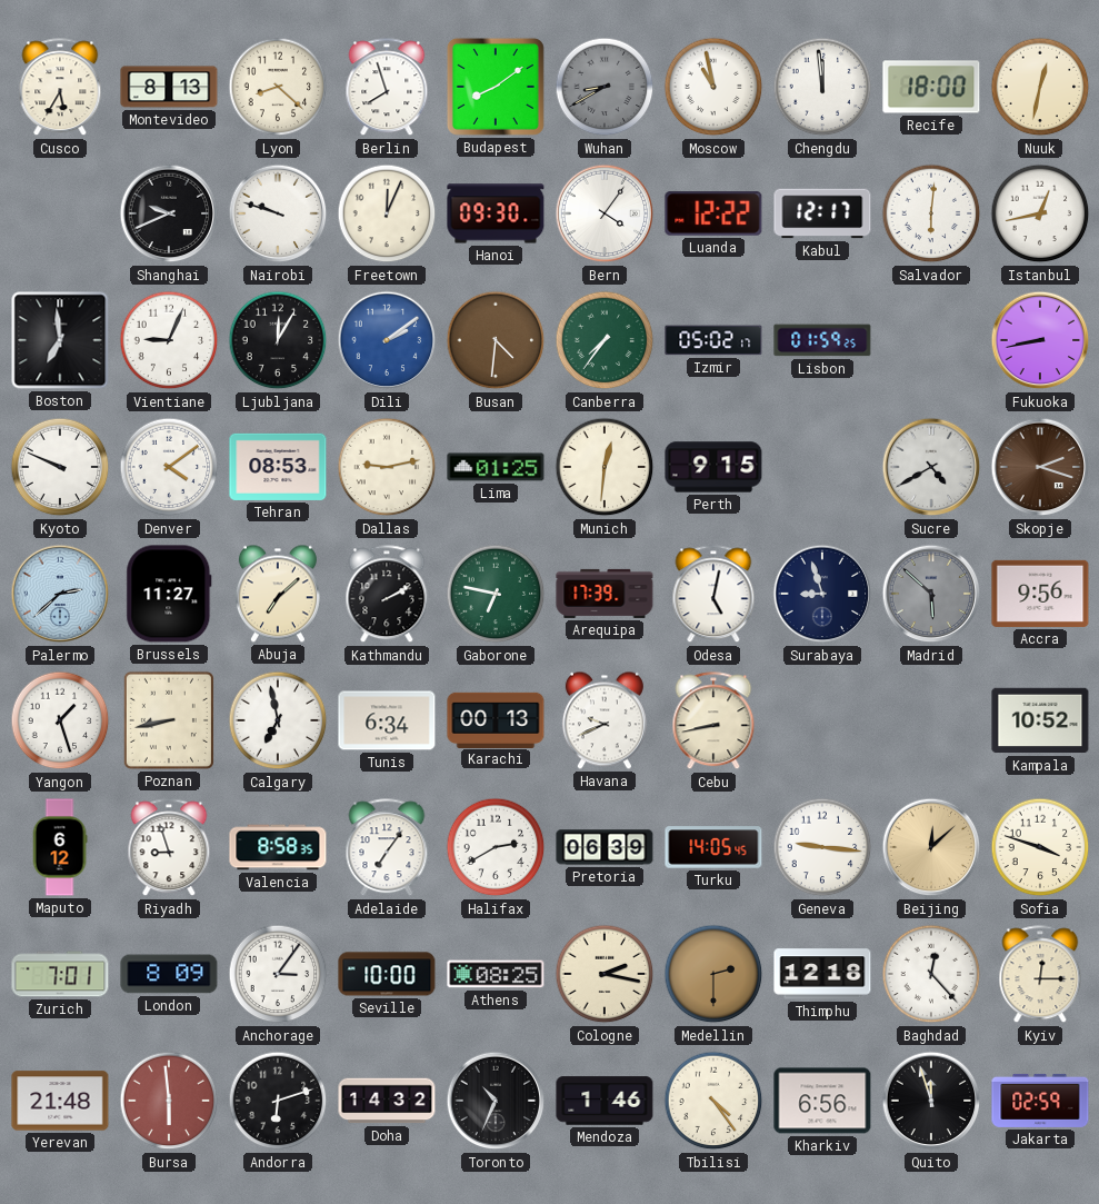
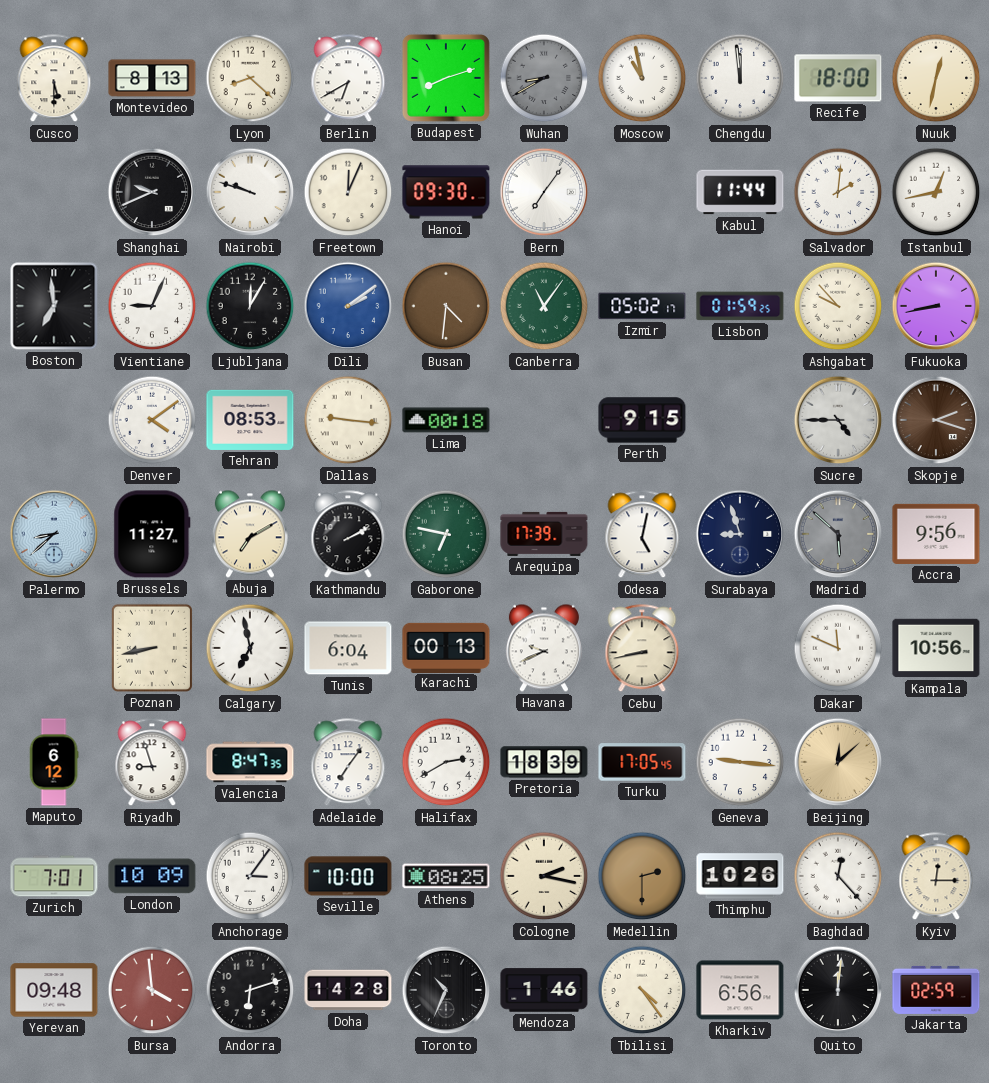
Cusco: 5:35 -> 5:30 (54, 79)
Berlin: 7:57 -> 6:40 (348, 79)
Budapest: 8:09 -> 8:12 (446, 78)
Bern: 4:06 -> 7:06 (544, 192)
Luanda: 12:22 -> none (713, 213)
Kabul: 12:17 -> 11:44 (740, 192)
Salvador: 6:01 -> 2:01 (838, 192)
Canberra: 7:36 -> 11:06 (544, 306)
Ashgabat: none -> 9:53 (838, 306)
Kyoto: 9:49 -> none (60, 467)
Dallas: 9:13 -> 9:16 (348, 420)
Lima: 01:25 -> 00:18 (446, 420)
Munich: 12:31 -> none (605, 467)
Sucre: 4:40 -> 4:45 (838, 420)
Palermo: 2:38 -> 8:38 (54, 534)
Abuja: 7:08 -> 7:10 (250, 534)
Yangon: 1:27 -> none (60, 720)
Tunis: 6:34 -> 6:04 (348, 648)
Dakar: none -> 11:49 (838, 648)
Kampala: 10:52 -> 10:56 (936, 648)
Valencia: 8:58 -> 8:47 (250, 762)
Pretoria: 06:39 -> 18:39 (544, 762)
Turku: 14:05 -> 17:05 (642, 762)
Sofia: 3:48 -> none (1040, 847)
London: 8:09 -> 10:09 (152, 876)
Thimphu: 12:18 -> 10:26 (740, 876)
Yerevan: 21:48 -> 09:48 (54, 990)
Bursa: 5:59 -> 3:59 (152, 990)
Doha: 14:32 -> 14:28 (348, 990)
Quito: 11:57 -> 12:01 (838, 990)
